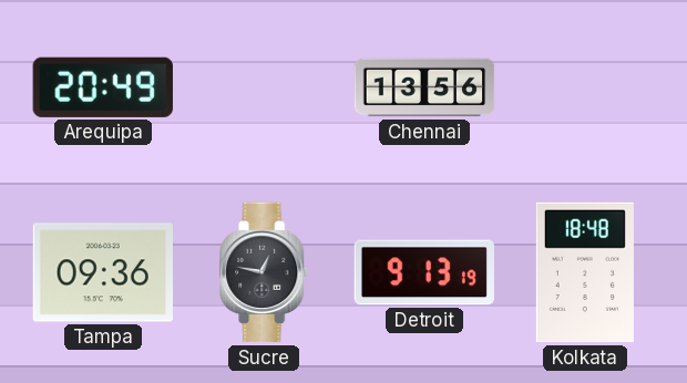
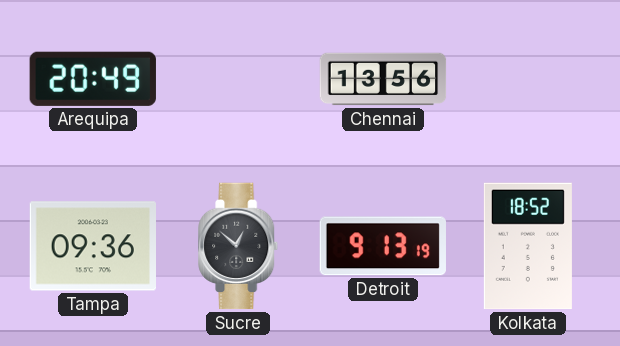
Sucre: 12:47 -> 12:52 (239, 246)
Kolkata: 18:48 -> 18:52 (528, 246)
